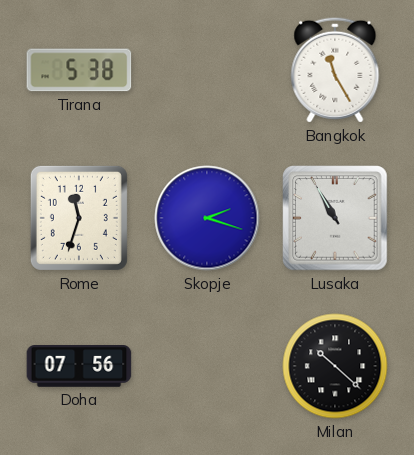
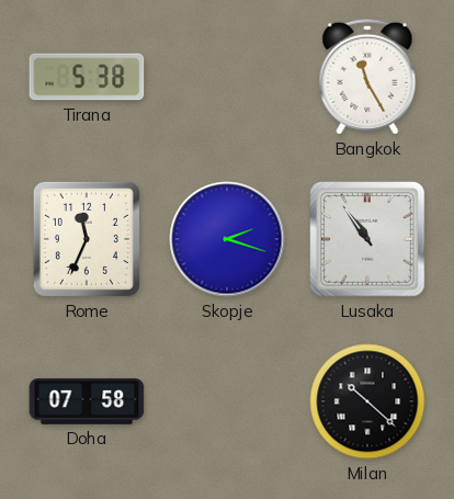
Rome: 11:33 -> 11:34 (87, 239)
Lusaka: 10:55 -> 10:54 (367, 239)
Doha: 07:56 -> 07:58 (87, 401)
